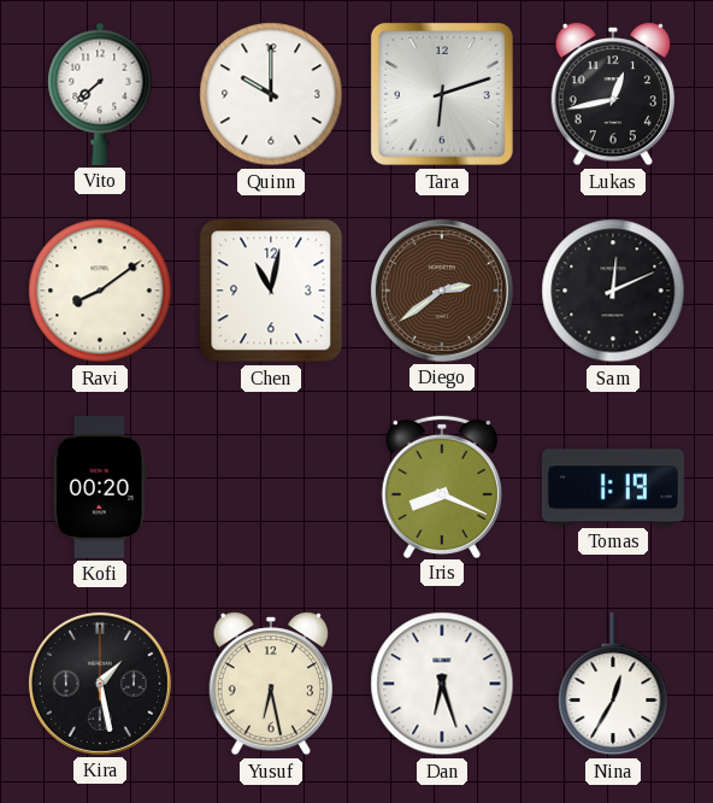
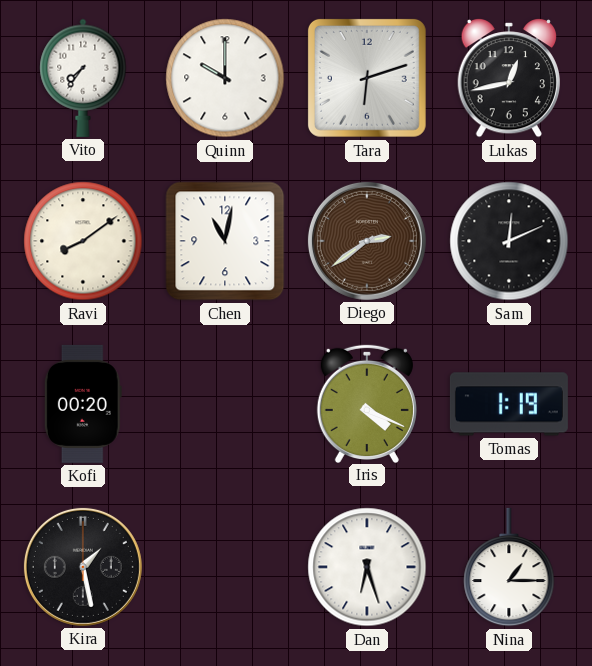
Vito: 7:38 -> 7:36 (83, 78)
Iris: 8:19 -> 4:19 (367, 403)
Yusuf: 6:28 -> none (270, 685)
Nina: 12:35 -> 1:15 (509, 567)
